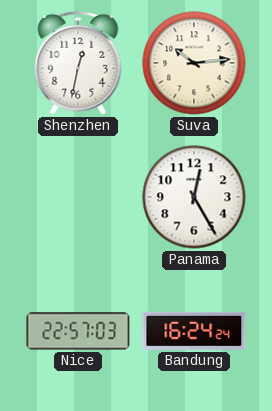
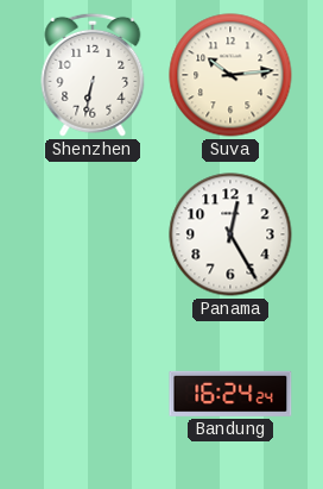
Shenzhen: 12:32 -> 6:32 (93, 75)
Nice: 22:57 -> none (78, 331)
